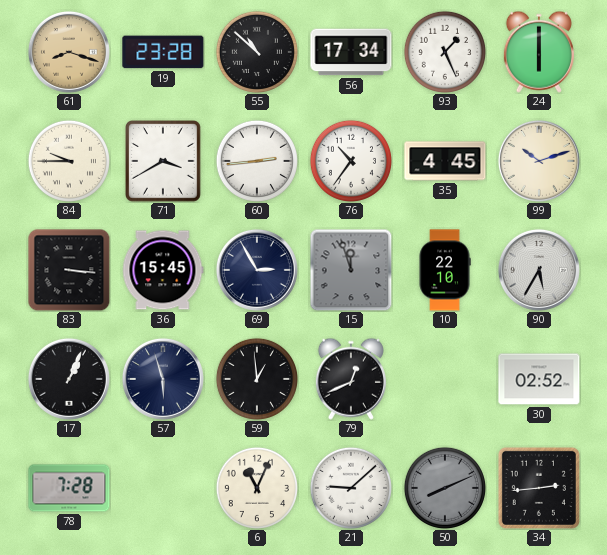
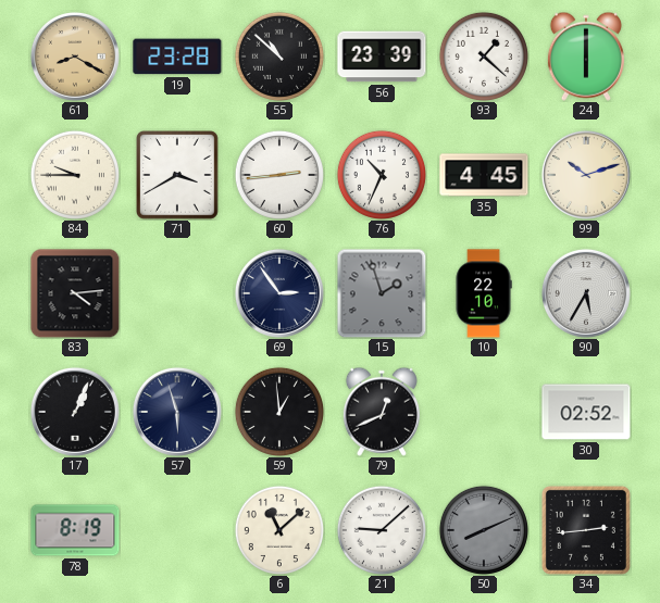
61: 8:18 -> 8:20 (75, 56)
56: 17:34 -> 23:39 (382, 56)
93: 1:26 -> 1:22 (484, 56)
76: 10:36 -> 10:34 (382, 175)
83: 3:16 -> 4:14 (75, 293)
36: 15:45 -> none (163, 270)
69: 2:55 -> 2:54 (279, 293)
15: 11:57 -> 1:57 (382, 293)
78: 7:28 -> 8:19 (75, 530)
6: 11:04 -> 11:08 (279, 530)
